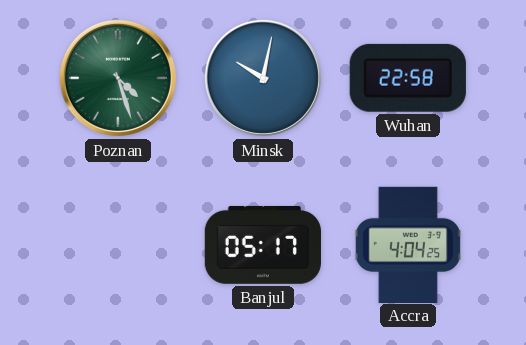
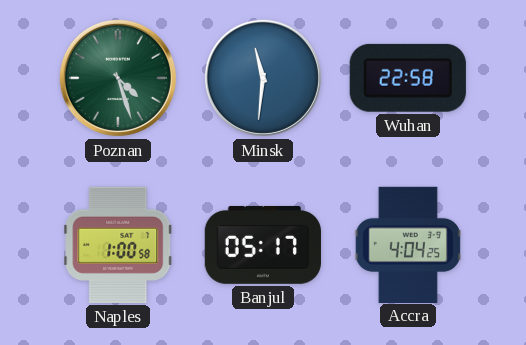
Minsk: 10:02 -> 11:31 (263, 78)
Naples: none -> 1:00 (118, 245)
